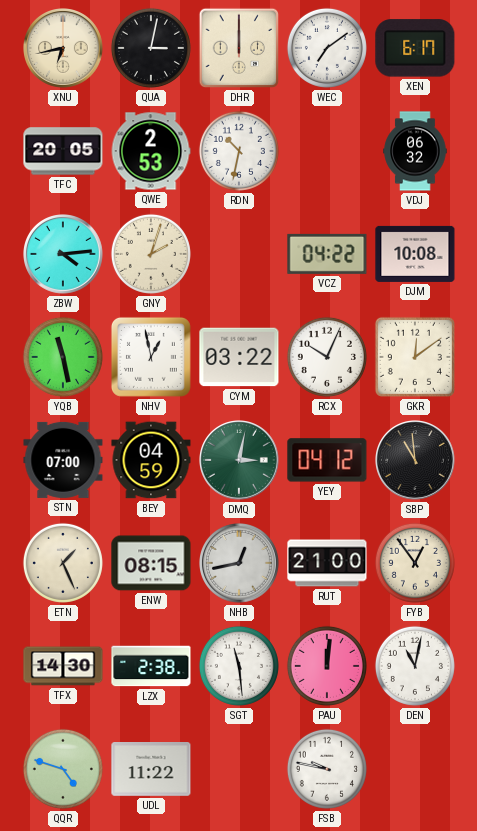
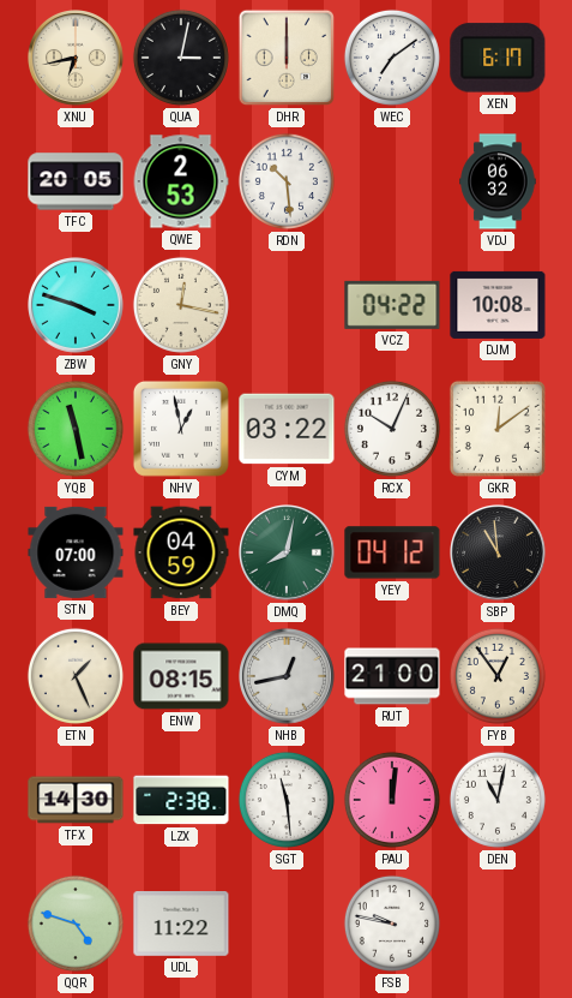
RDN: 10:32 -> 10:29 (287, 181)
ZBW: 4:14 -> 3:48 (77, 306)
GNY: 2:03 -> 12:17 (181, 305)
DMQ: 3:02 -> 8:02 (288, 554)
